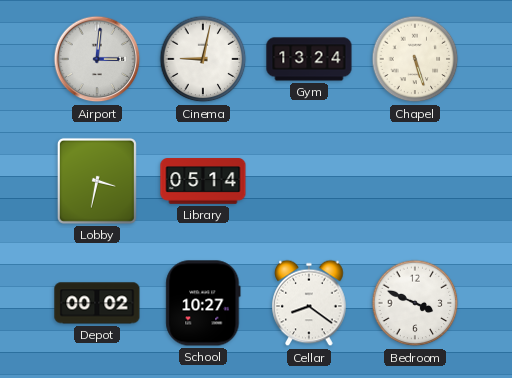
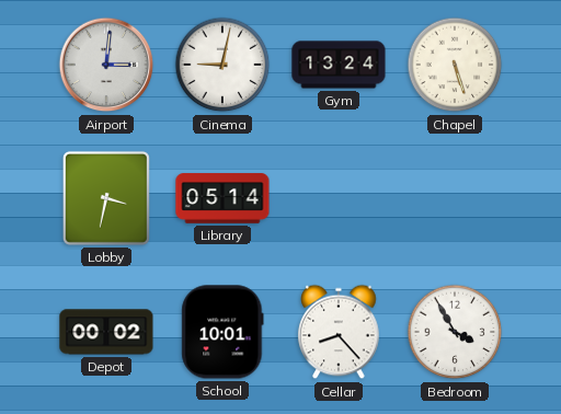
School: 10:27 -> 10:01 (222, 332)
Cellar: 8:21 -> 8:23 (339, 332)
Bedroom: 3:49 -> 3:55 (455, 332)
